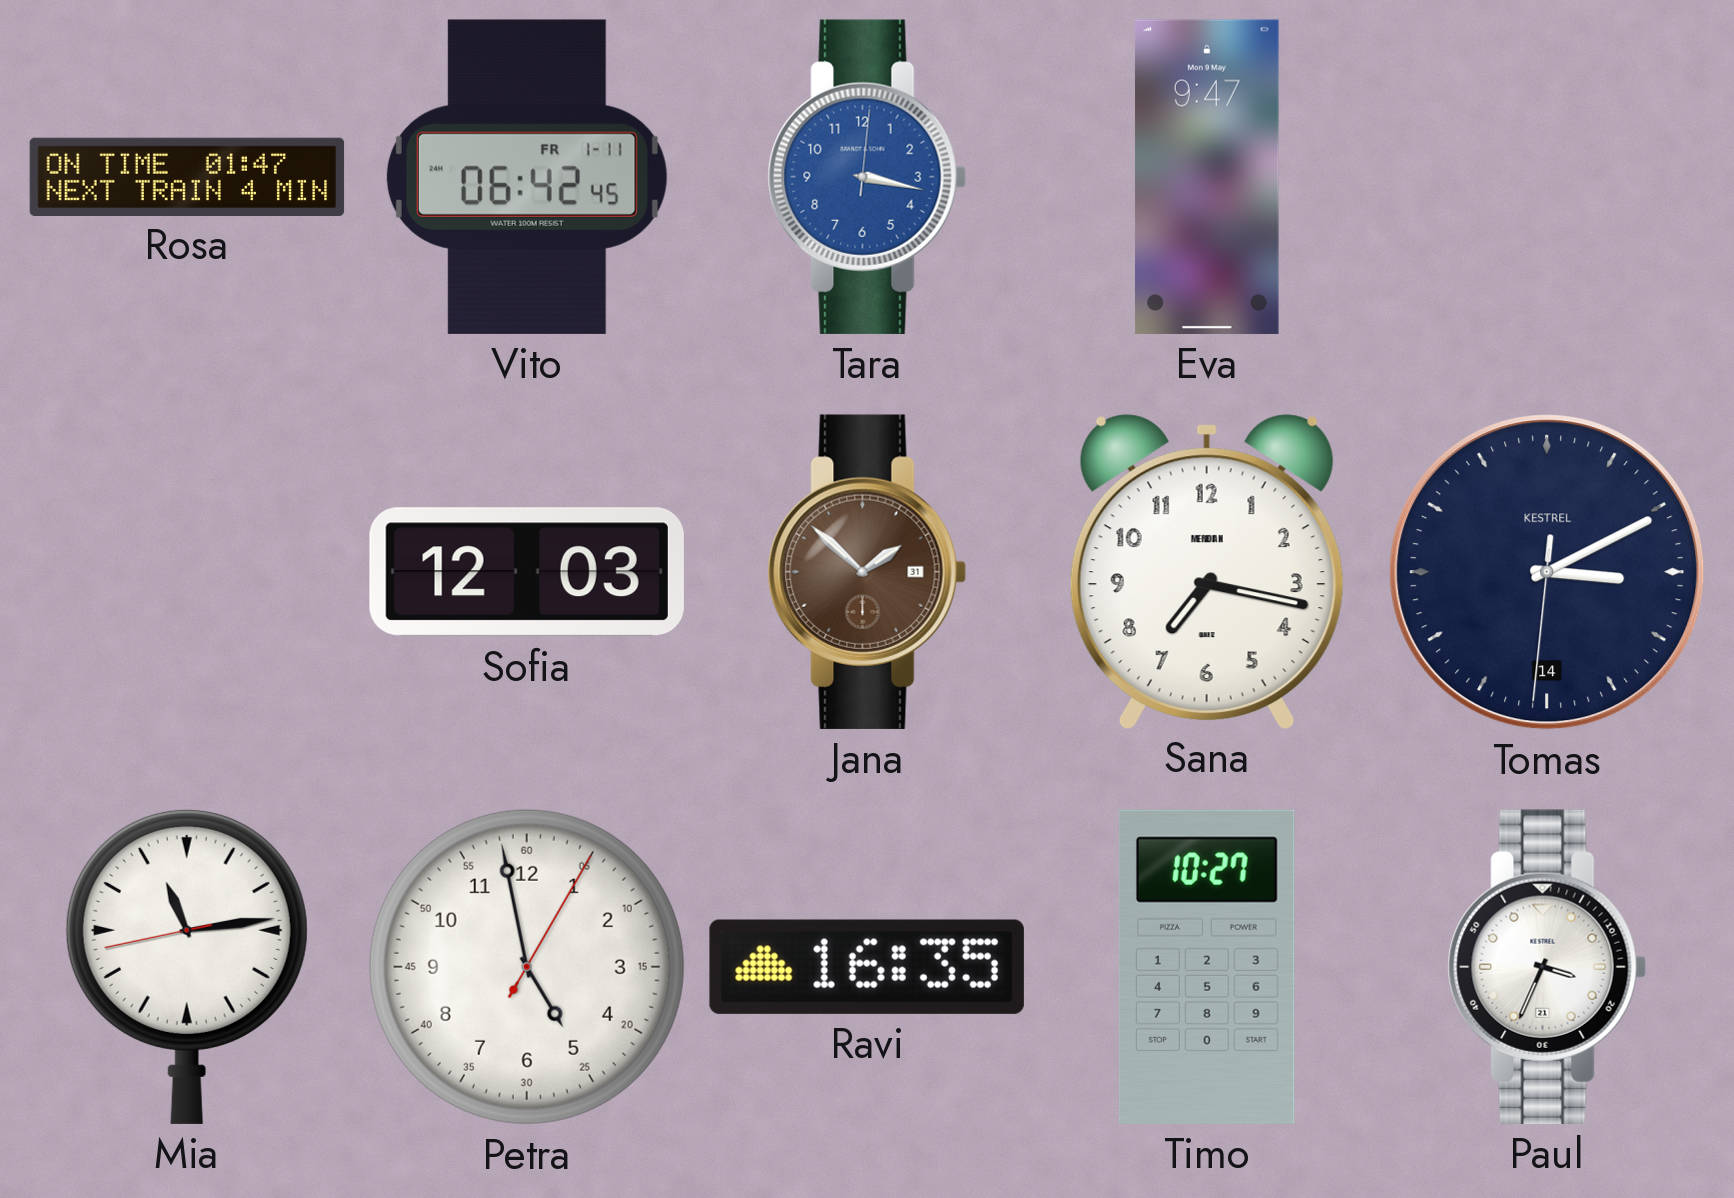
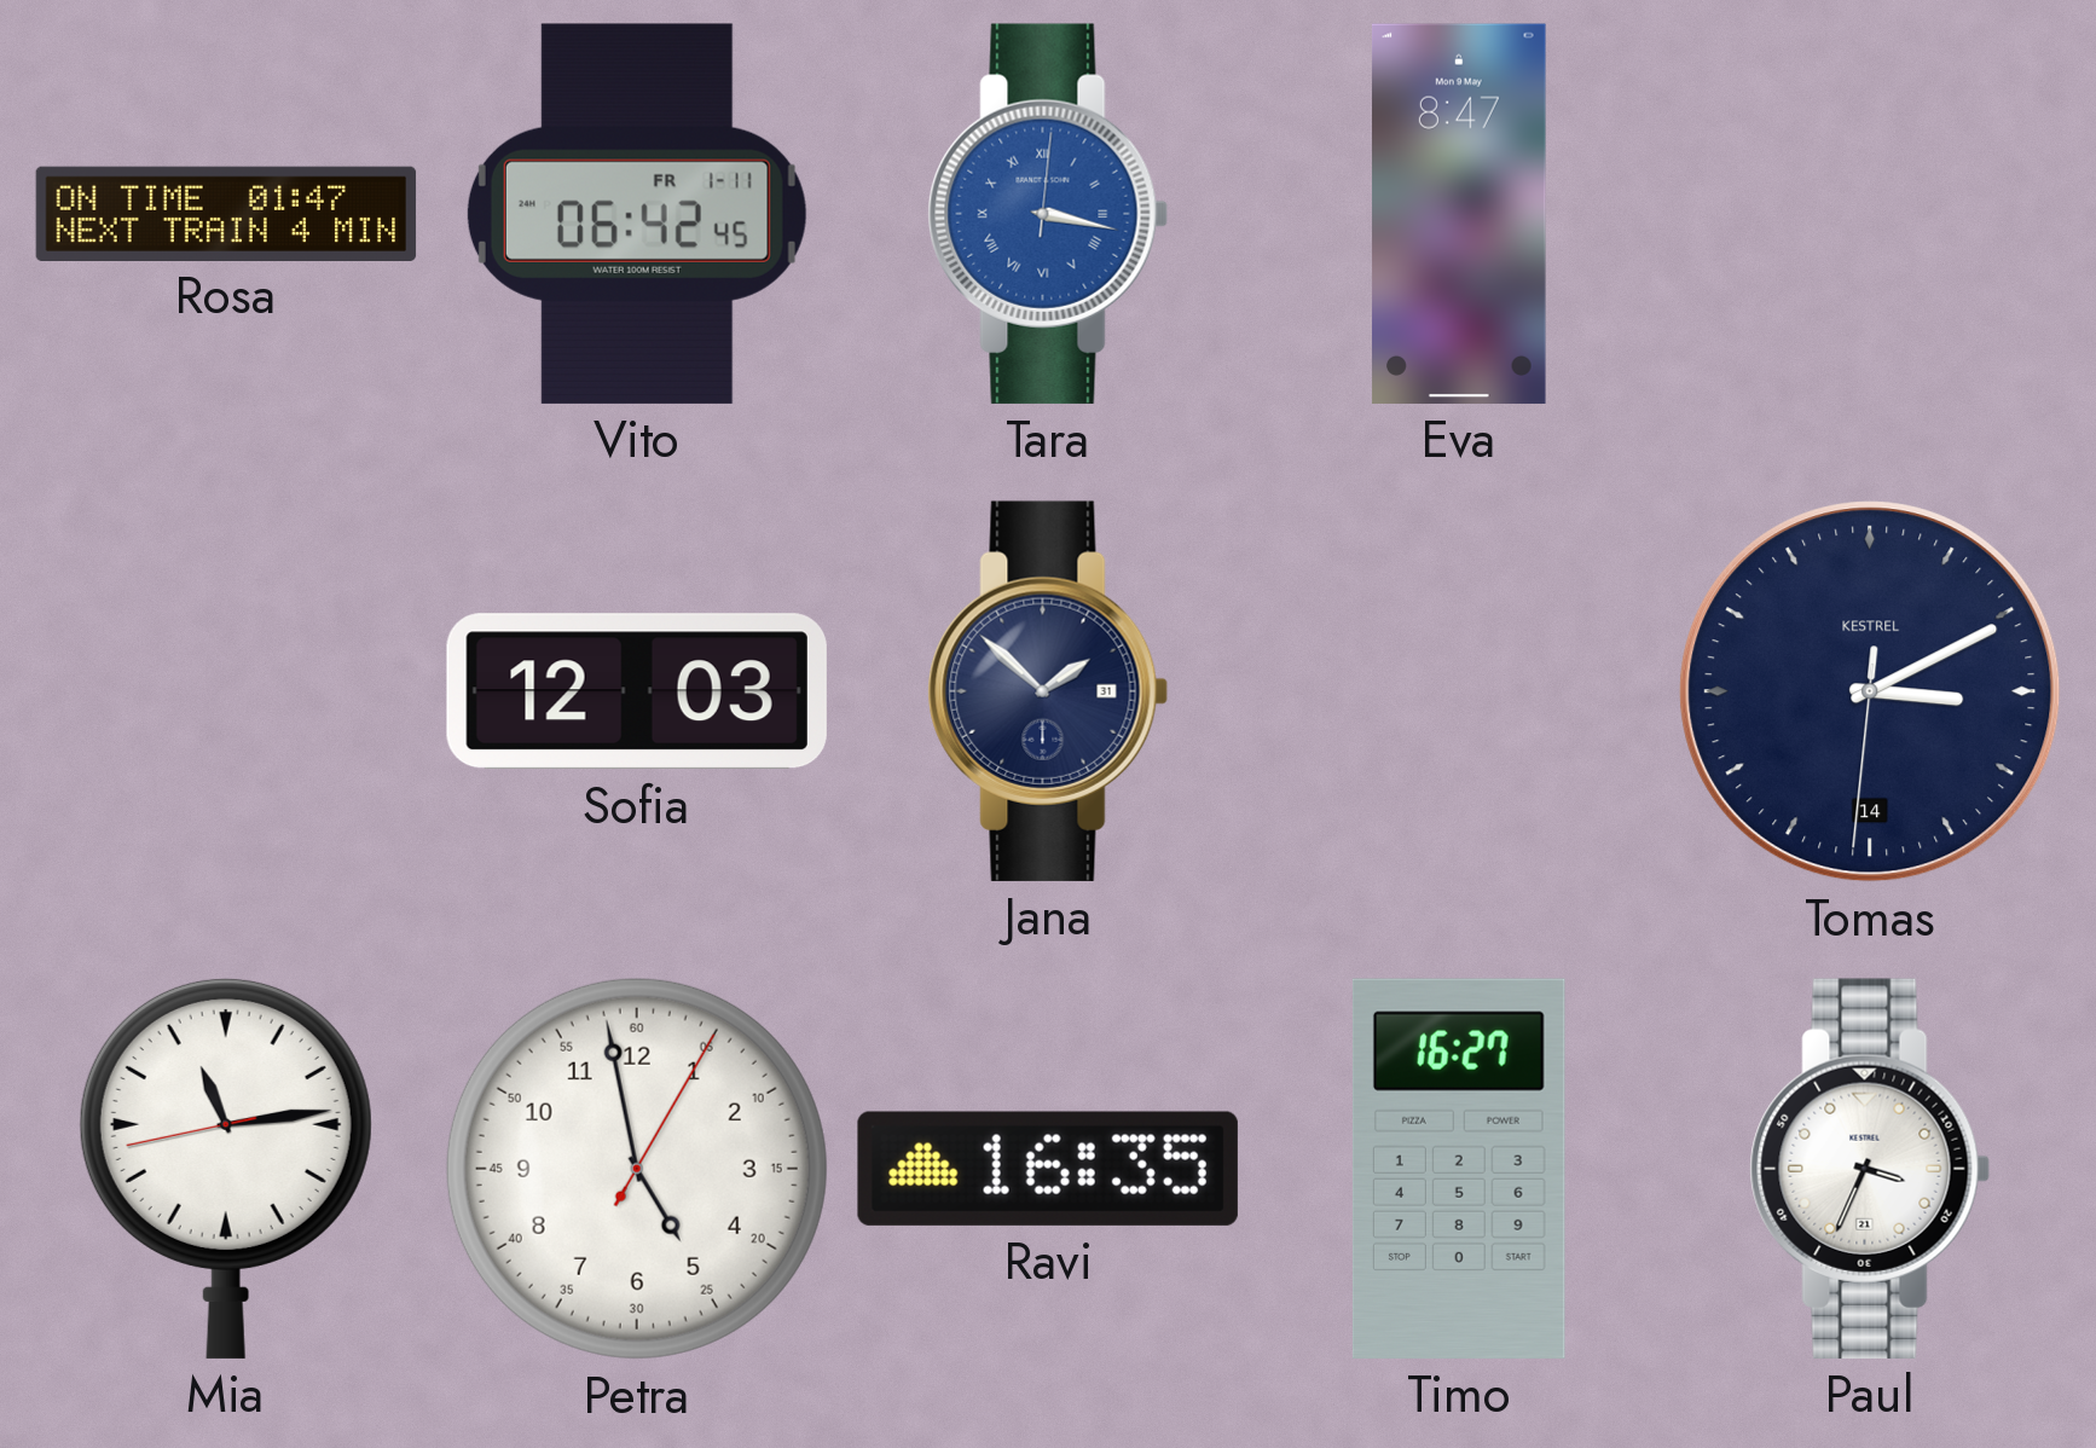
Tara numerals: Arabic -> Roman (1048, 214)
Eva: 9:47 -> 8:47 (1459, 214)
Jana dial: brown -> navy (1048, 691)
Sana: 7:17 -> none (1207, 571)
Timo: 10:27 -> 16:27 (1459, 1169)
